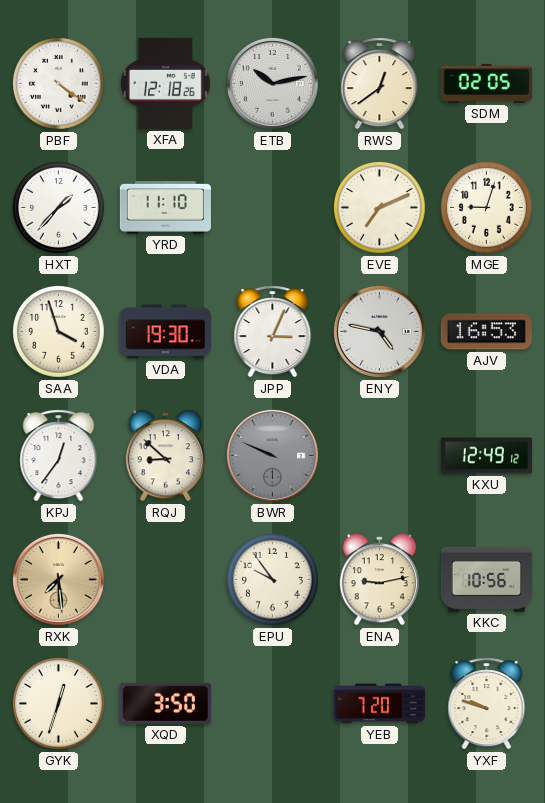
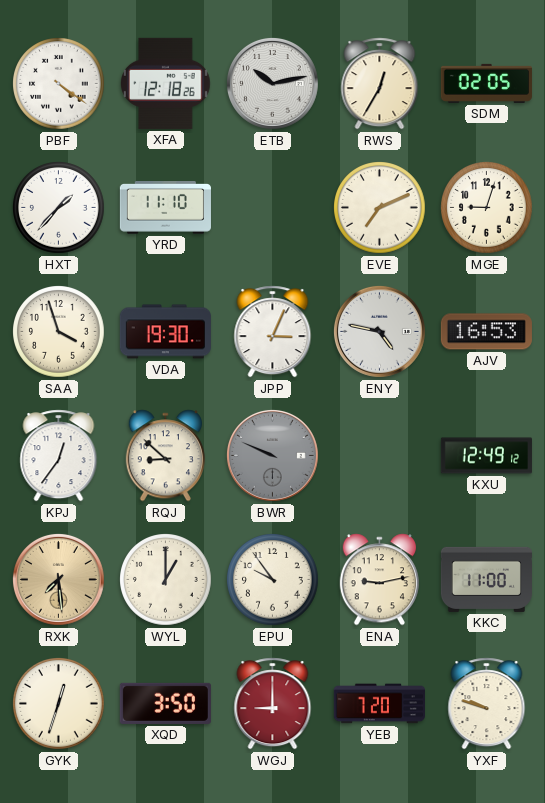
RWS: 12:39 -> 12:35 (380, 84)
WYL: none -> 1:00 (166, 580)
KKC: 10:56 -> 11:00 (486, 579)
WGJ: none -> 9:00 (273, 704)
